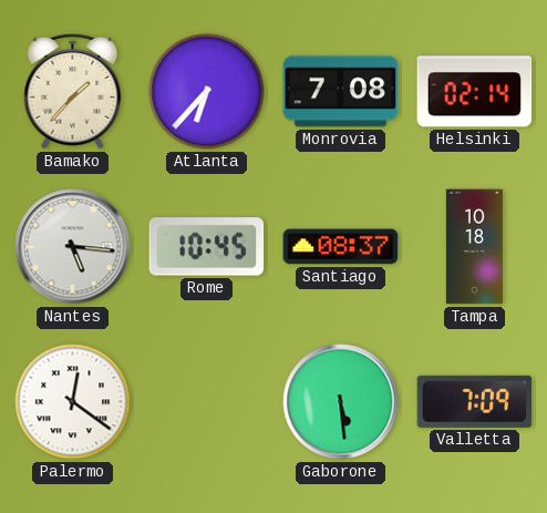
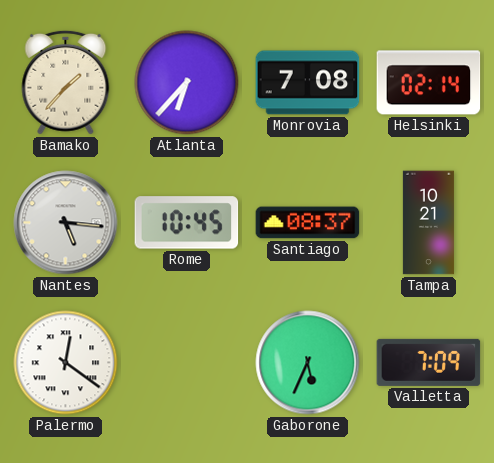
Tampa: 10:18 -> 10:21 (428, 223)
Gaborone: 5:29 -> 5:34 (308, 363)
